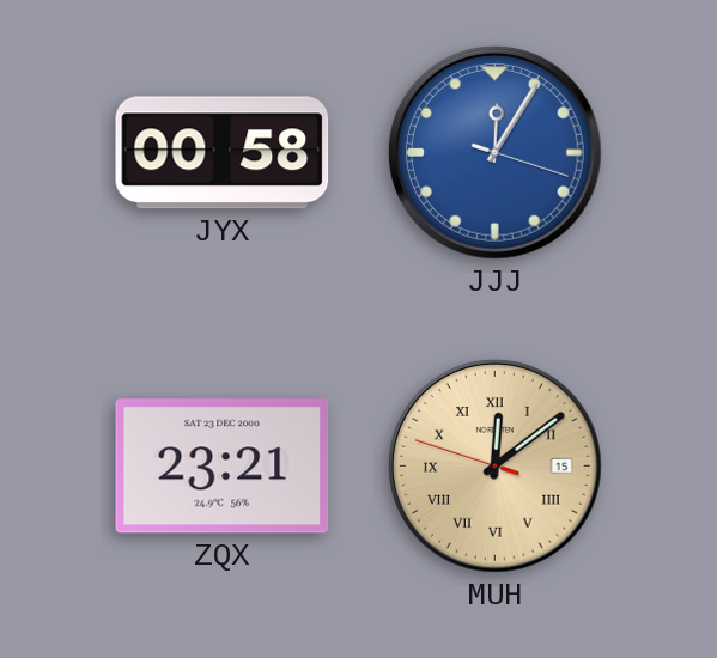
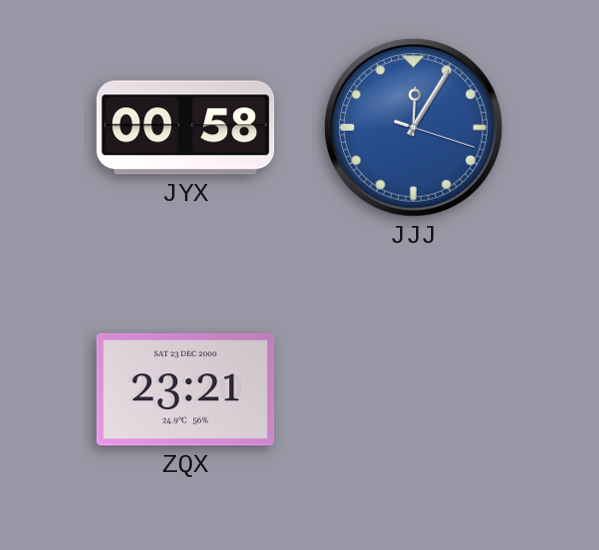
MUH: 12:08 -> none (496, 467)
